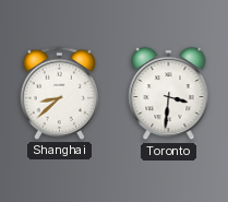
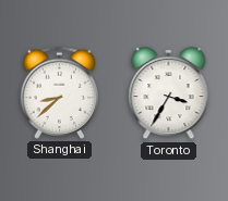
Toronto: 3:31 -> 3:35 (169, 93)
